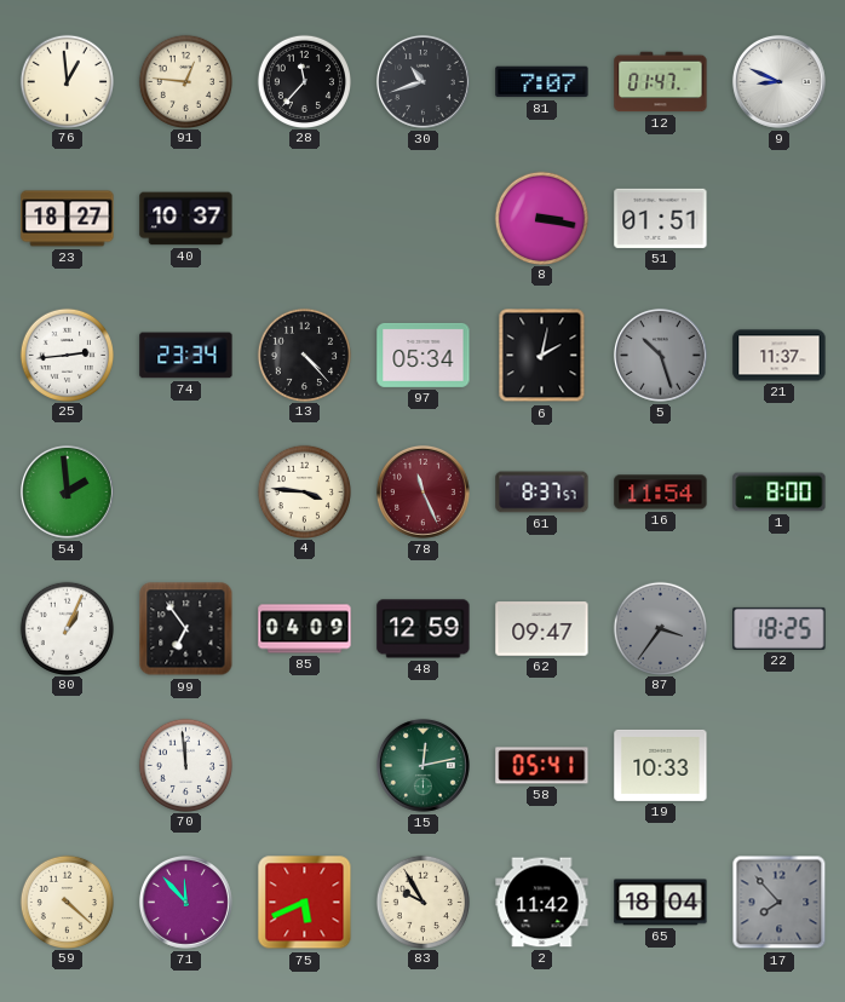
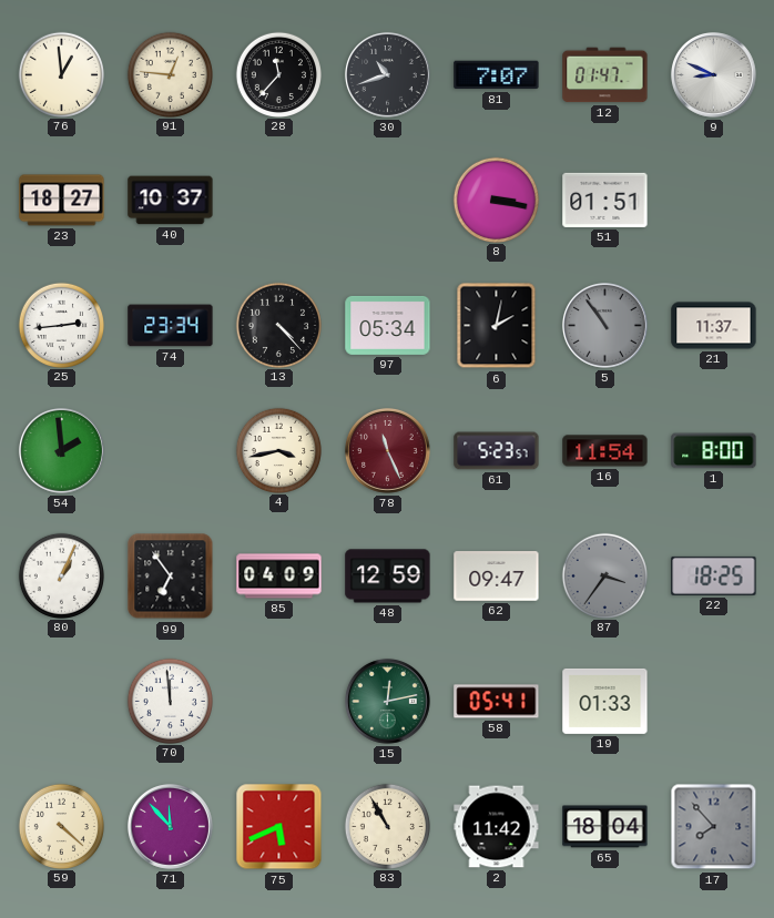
5: 10:27 -> 10:54 (604, 325)
4: 3:46 -> 3:43 (278, 450)
61: 8:37 -> 5:23 (497, 451)
19: 10:33 -> 01:33 (605, 701)
83: 9:55 -> 10:55 (387, 826)
